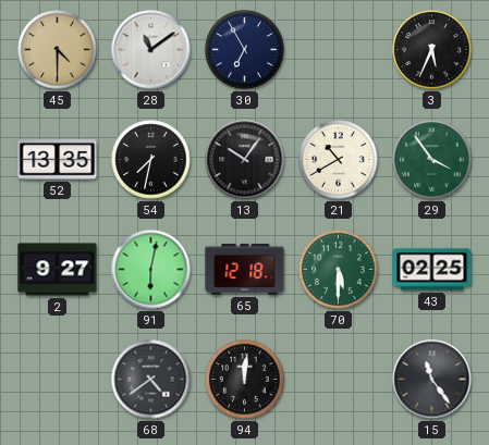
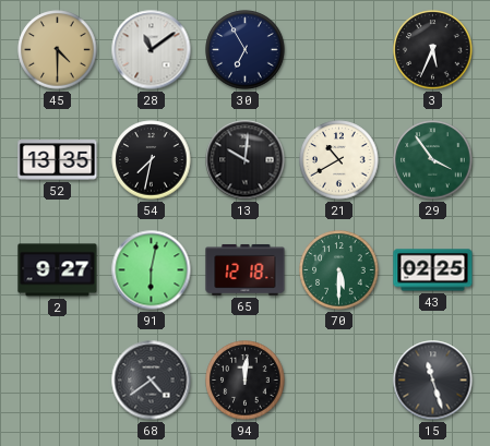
13: 10:06 -> 10:01 (246, 160)
15: 11:24 -> 11:27 (433, 381)
